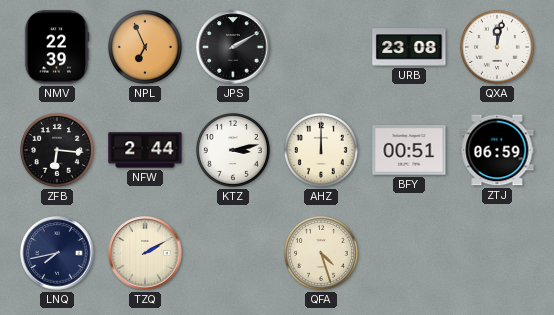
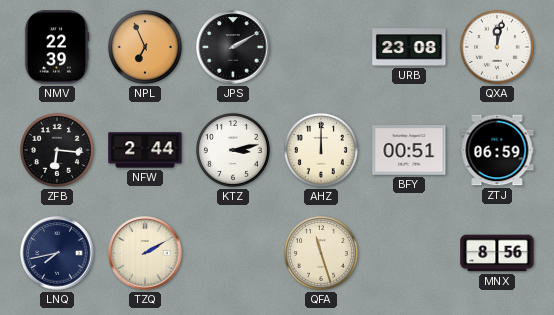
QFA: 4:27 -> 11:27 (321, 253)
MNX: none -> 8:56 (497, 253)
